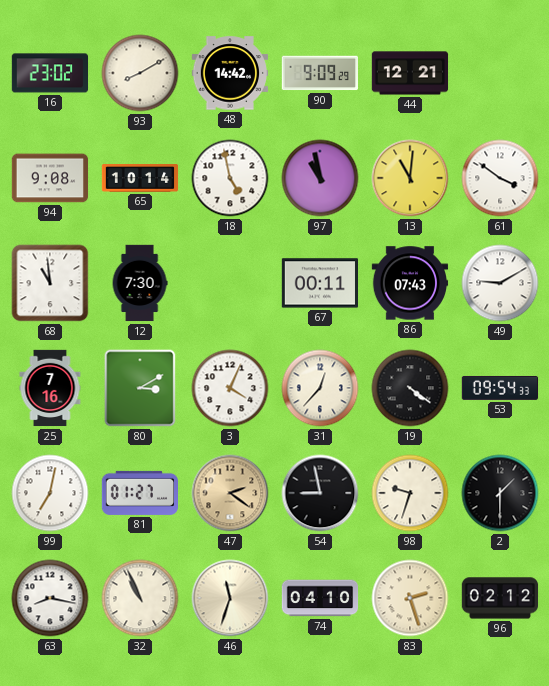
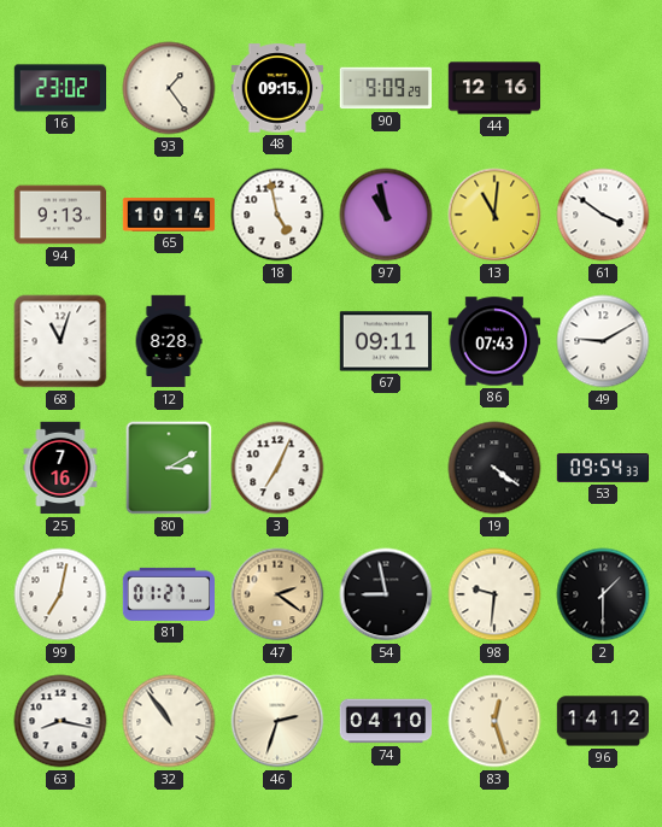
93: 8:10 -> 1:24 (169, 88)
48: 14:42 -> 09:15 (277, 88)
44: 12:21 -> 12:16 (494, 88)
94: 9:08 -> 9:13 (60, 215)
68: 10:59 -> 11:03 (60, 341)
12: 7:30 -> 8:28 (169, 341)
67: 00:11 -> 09:11 (386, 341)
3: 4:04 -> 7:04 (277, 468)
31: 12:37 -> none (320, 388)
98: 9:33 -> 9:31 (494, 594)
32: 10:56 -> 10:54 (169, 721)
46: 11:33 -> 2:33 (277, 721)
83: 2:27 -> 12:27 (494, 721)
96: 02:12 -> 14:12 (603, 721)
